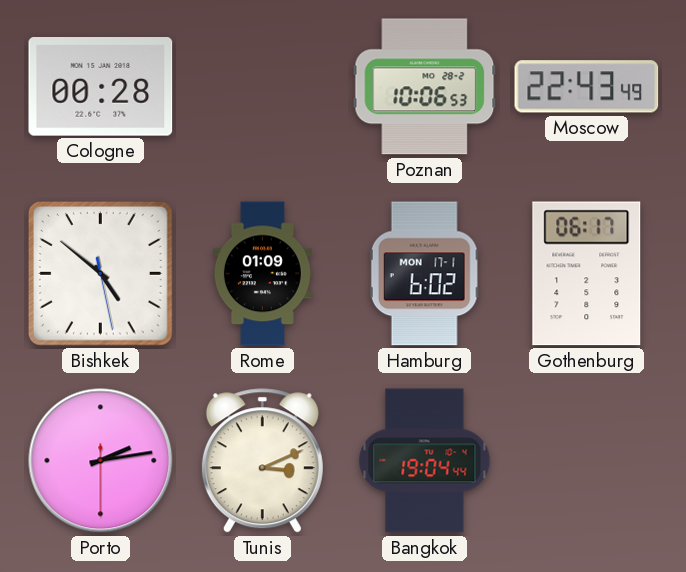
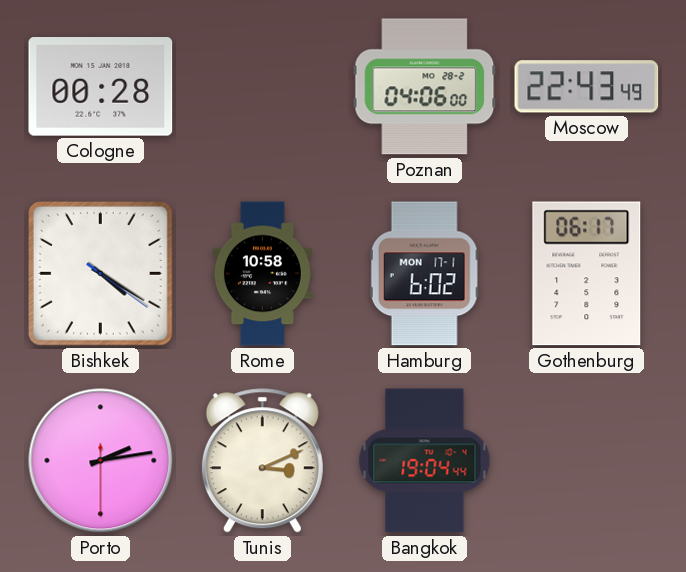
Poznan: 10:06 -> 04:06 (425, 87)
Bishkek: 4:51 -> 4:20 (101, 274)
Rome: 01:09 -> 10:58 (262, 274)
